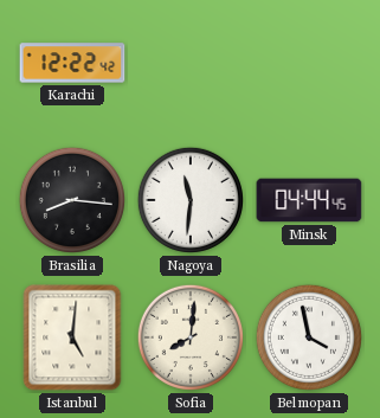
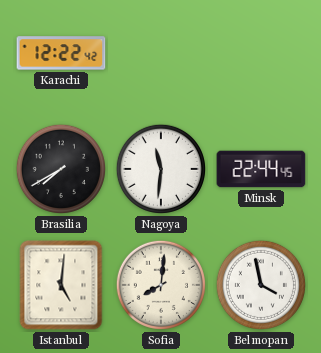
Brasilia: 8:16 -> 7:40 (61, 169)
Minsk: 04:44 -> 22:44 (261, 169)
